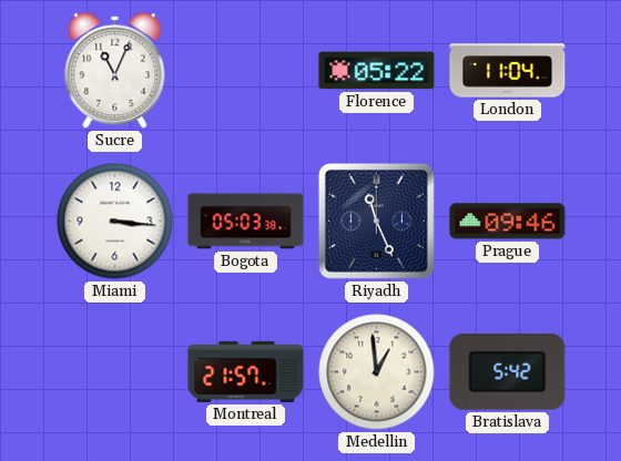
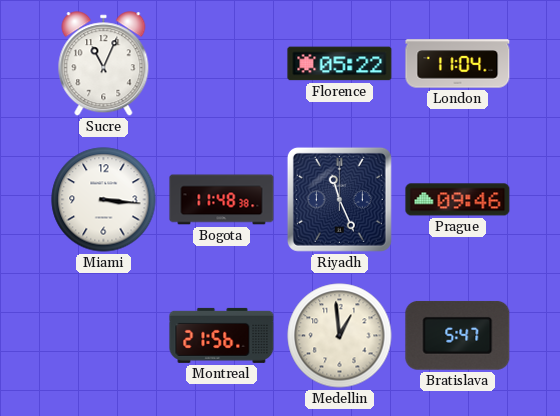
Bogota: 05:03 -> 11:48 (222, 200)
Montreal: 21:57 -> 21:56 (222, 335)
Bratislava: 5:42 -> 5:47 (458, 335)
